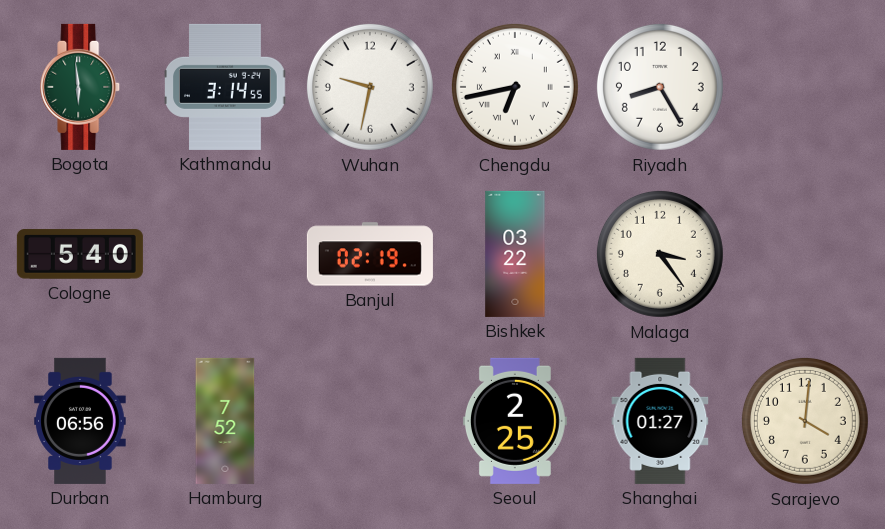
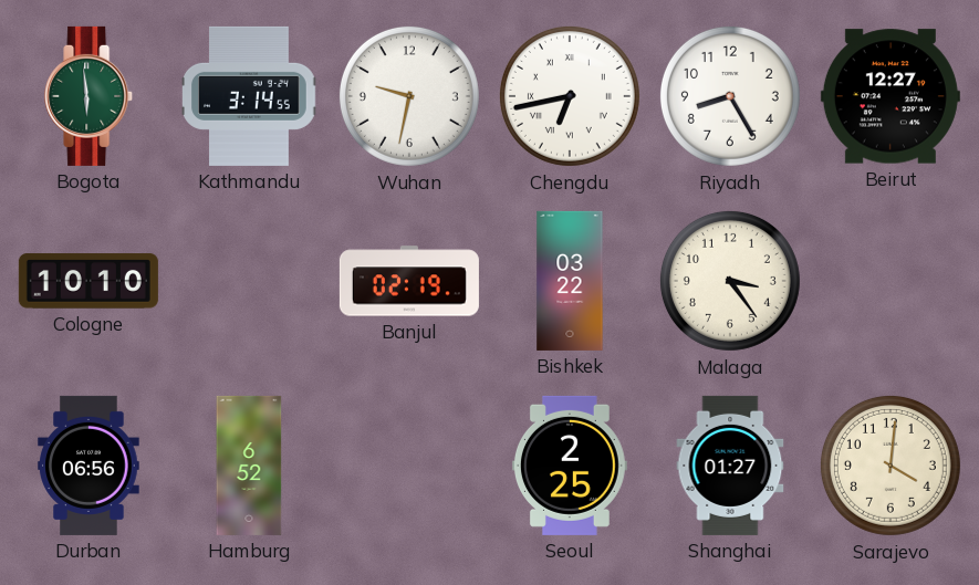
Beirut: none -> 12:27 (891, 96)
Cologne: 5:40 -> 10:10 (88, 281)
Hamburg: 7:52 -> 6:52 (249, 466)
